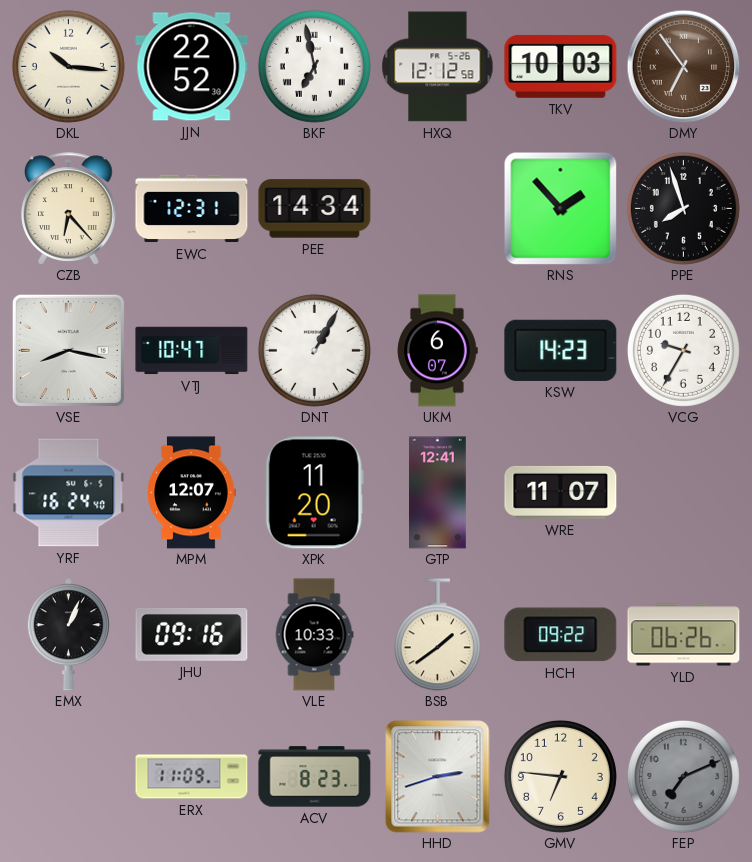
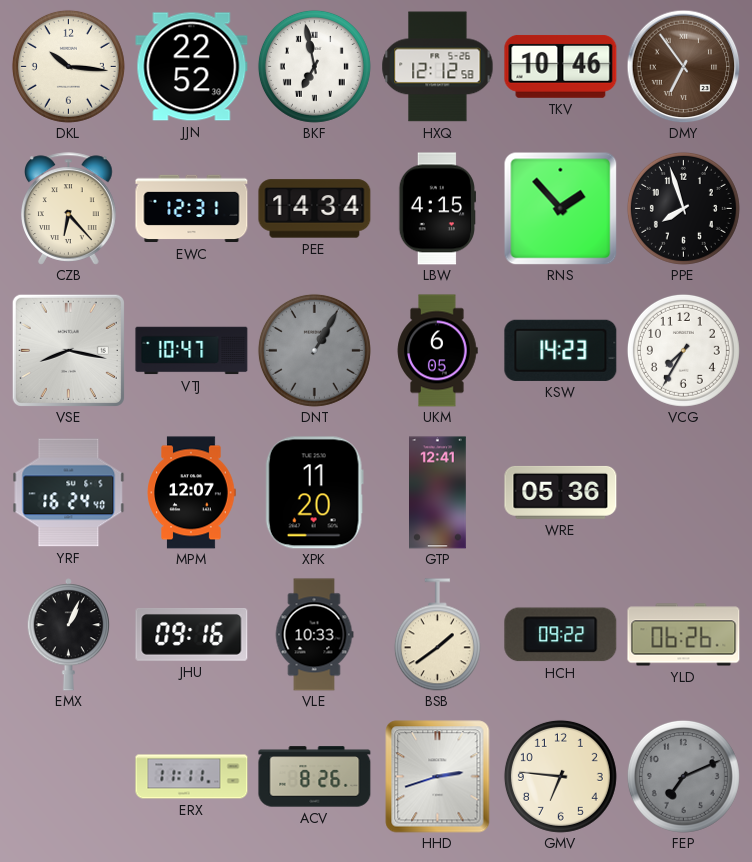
TKV: 10:03 -> 10:46 (561, 66)
LBW: none -> 4:15 (437, 209)
DNT dial: white -> grey (314, 350)
UKM: 6:07 -> 6:05 (437, 351)
VCG: 9:35 -> 7:35 (683, 350)
WRE: 11:07 -> 05:36 (561, 492)
ERX: 11:09 -> 11:11 (192, 777)
ACV: 8:23 -> 8:26 (315, 777)
